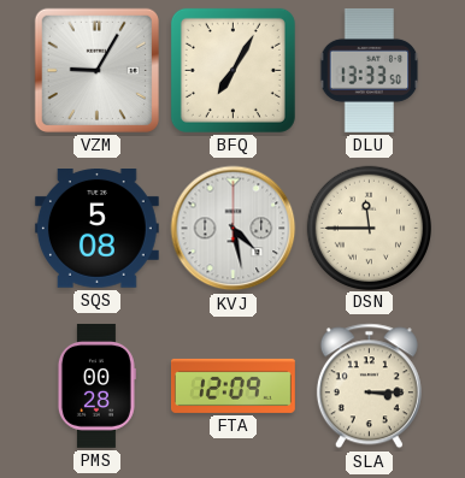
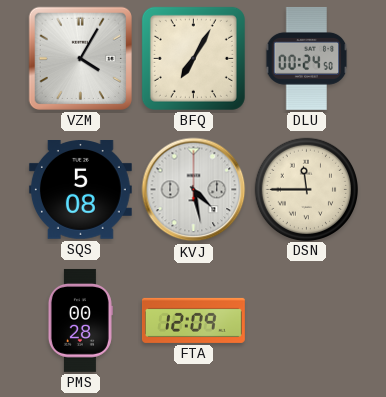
VZM: 9:05 -> 4:05 (80, 58)
DLU: 13:33 -> 00:24 (307, 58)
SLA: 3:15 -> none (369, 386)
